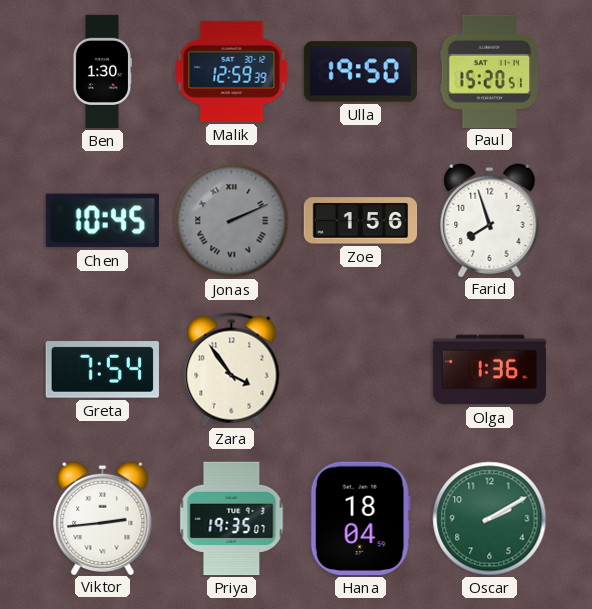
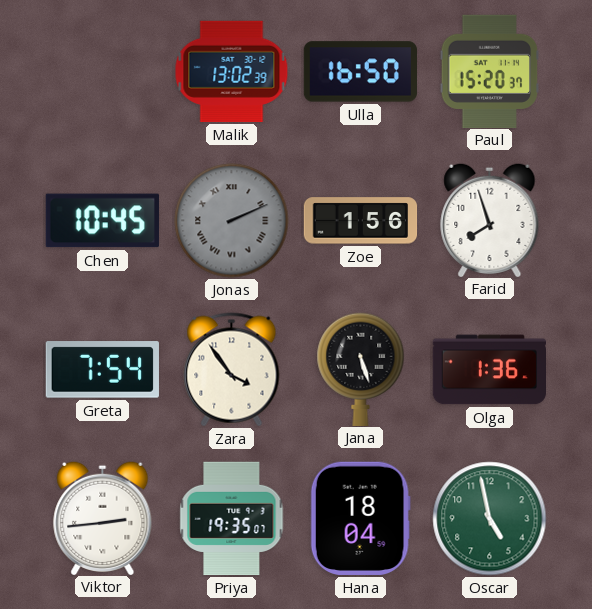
Ben: 1:30 -> none (102, 72)
Malik: 12:59 -> 13:02 (232, 71)
Ulla: 19:50 -> 16:50 (360, 72)
Paul: 15:20:51 -> 15:20:37 (490, 71)
Jana: none -> 5:27 (361, 369)
Oscar: 2:10 -> 4:58 (490, 519)
